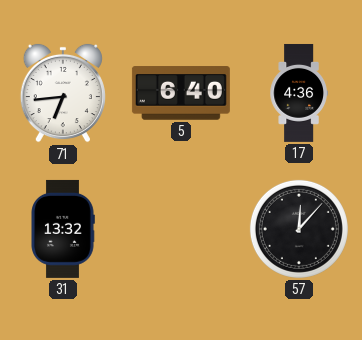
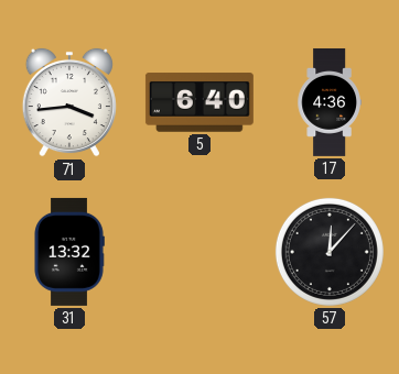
71: 6:44 -> 3:44 (69, 102)
